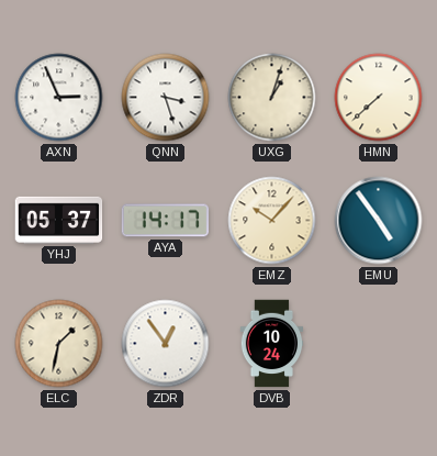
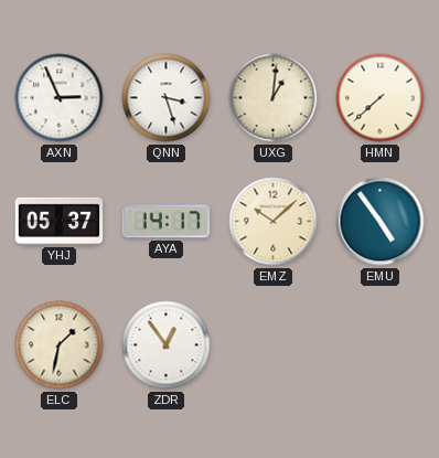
UXG: 1:03 -> 1:01 (274, 98)
EMZ: 10:07 -> 10:08 (274, 222)
DVB: 10:24 -> none (272, 344)
